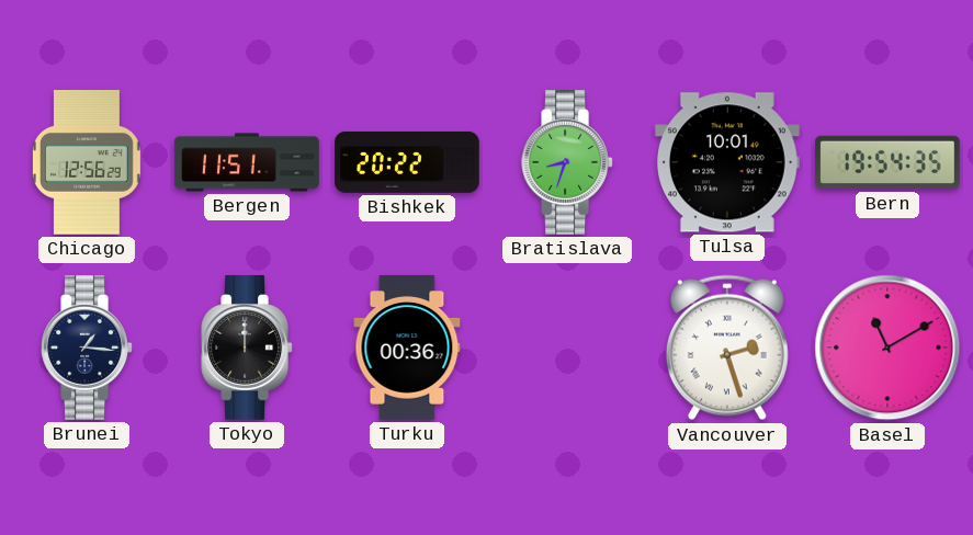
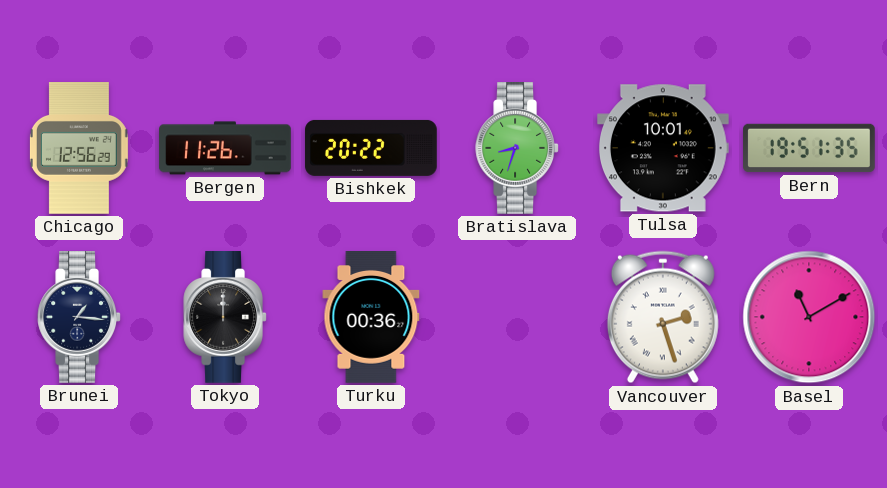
Bergen: 11:51 -> 11:26 (225, 148)
Bern: 19:54 -> 19:51 (809, 148)
